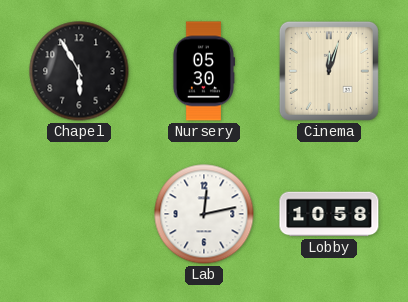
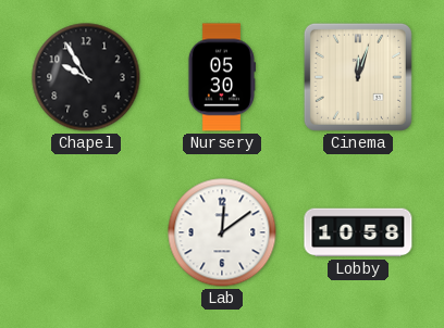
Chapel: 5:55 -> 9:55 (86, 77)
Lab: 12:13 -> 12:09 (222, 232)
